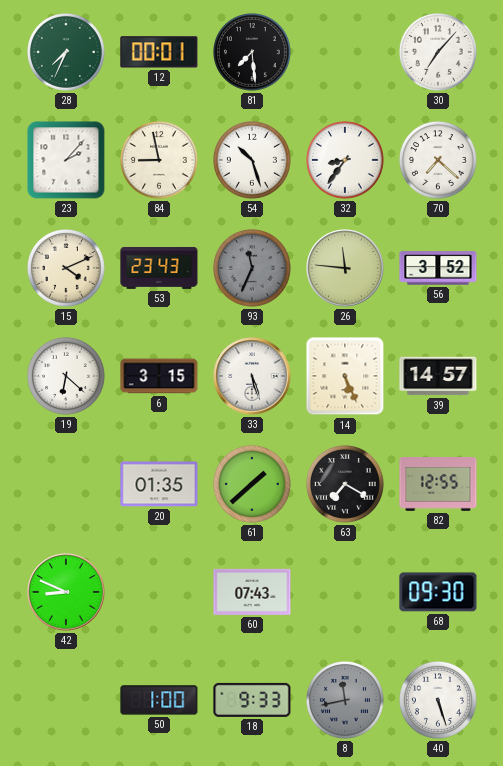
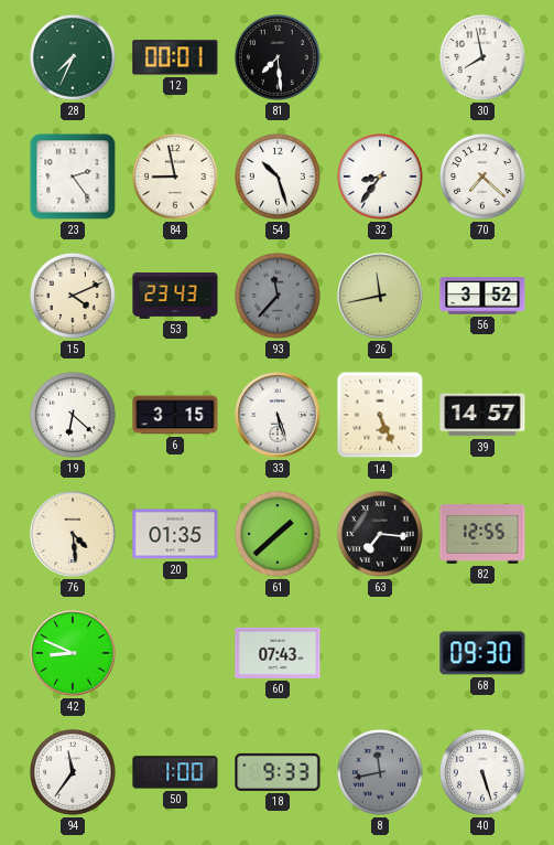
30: 7:07 -> 7:58 (482, 57)
23: 2:07 -> 2:24 (73, 177)
93: 11:34 -> 11:37 (278, 296)
26: 11:46 -> 11:43 (380, 296)
76: none -> 4:29 (73, 534)
63: 7:20 -> 7:16 (380, 534)
94: none -> 11:36 (73, 772)
